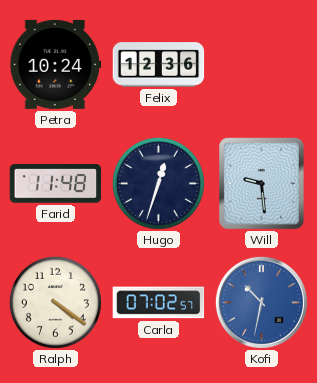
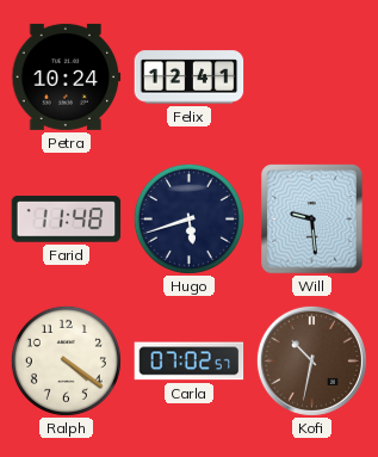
Felix: 12:36 -> 12:41 (190, 78)
Hugo: 12:33 -> 5:42 (188, 218)
Kofi dial: blue -> brown (311, 360)
